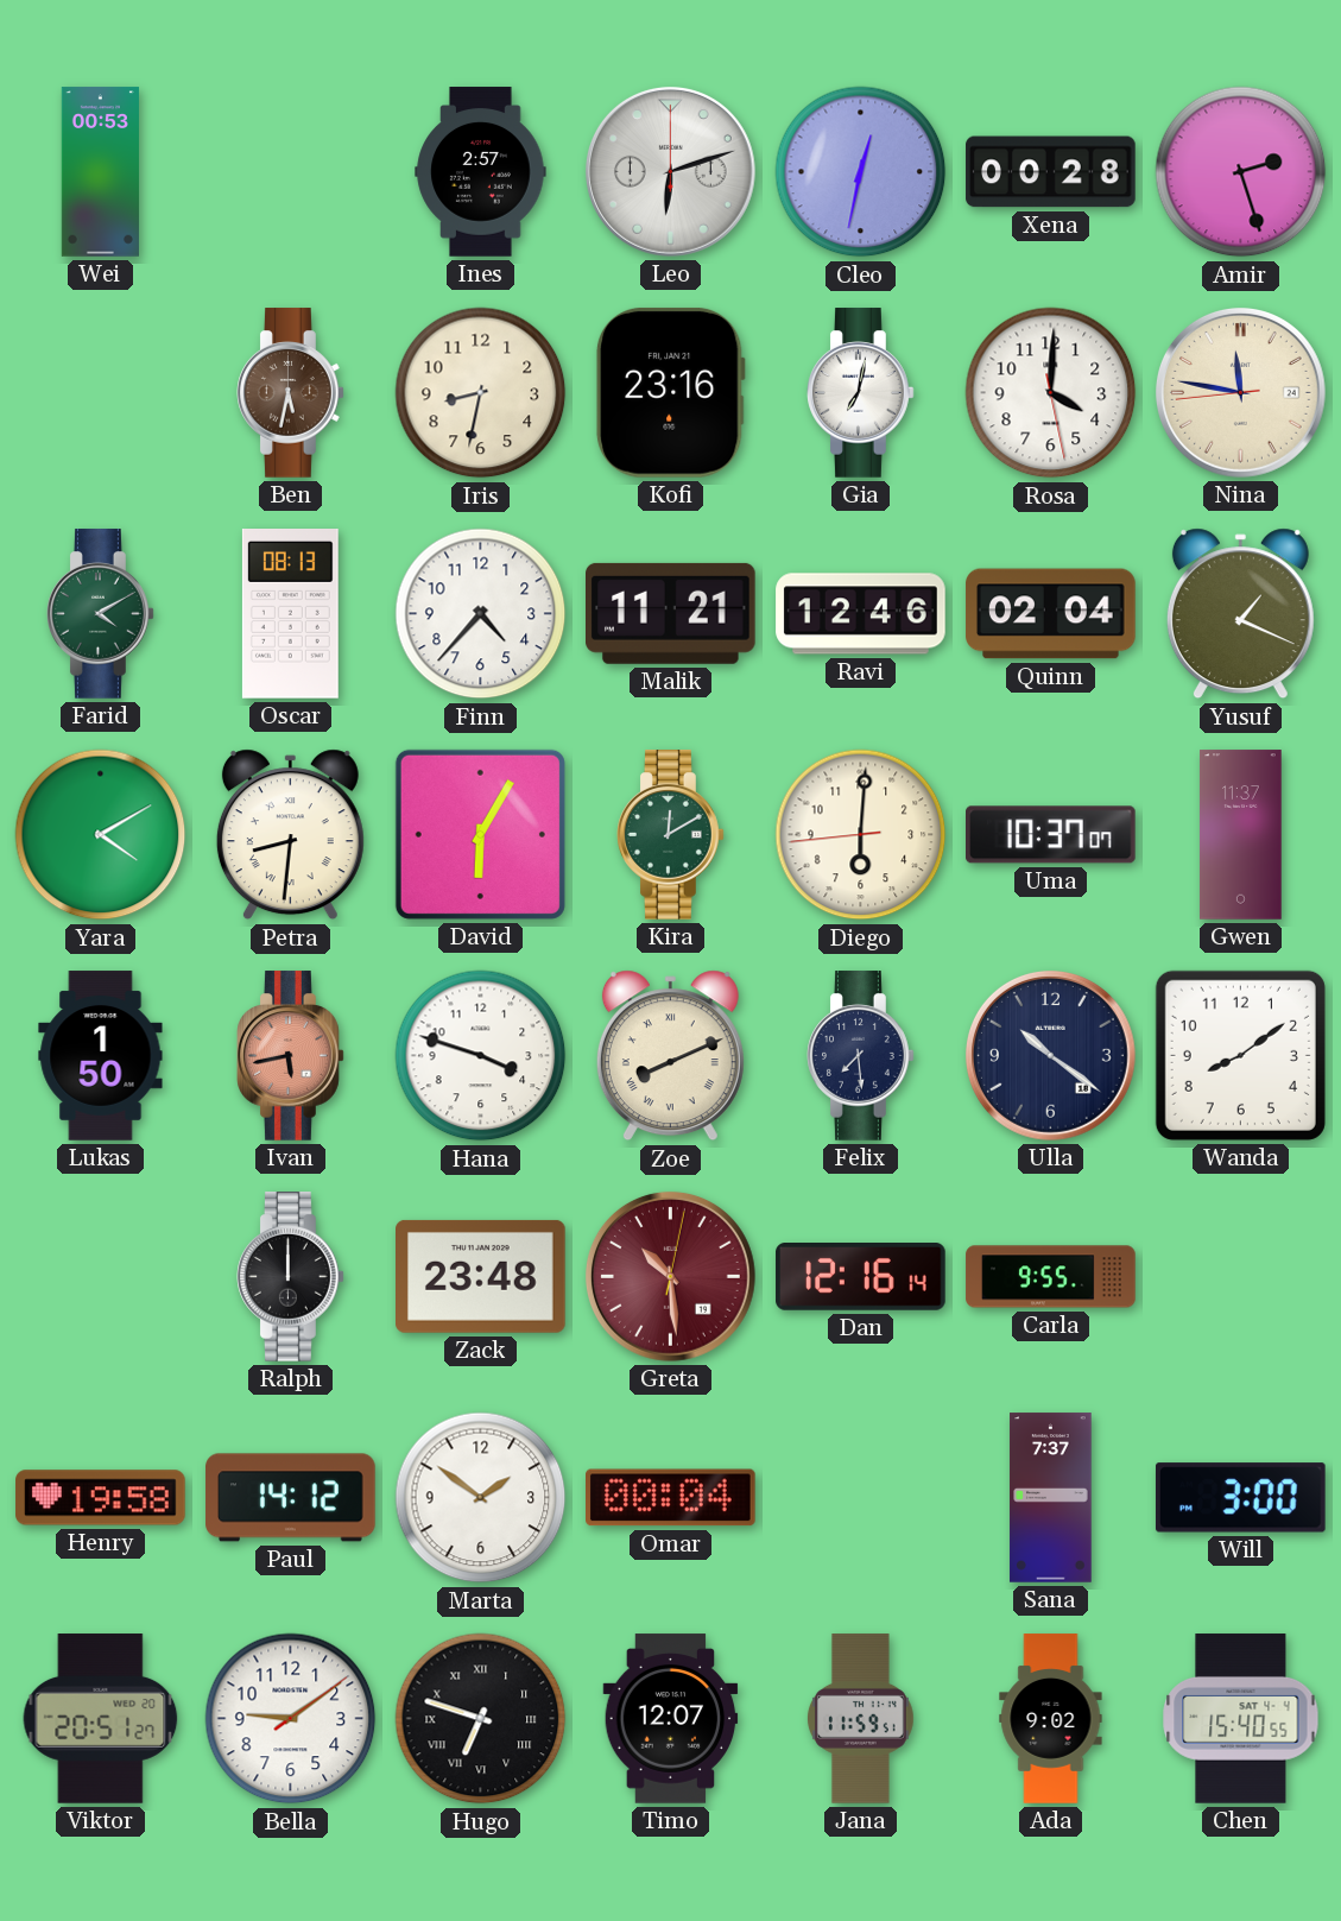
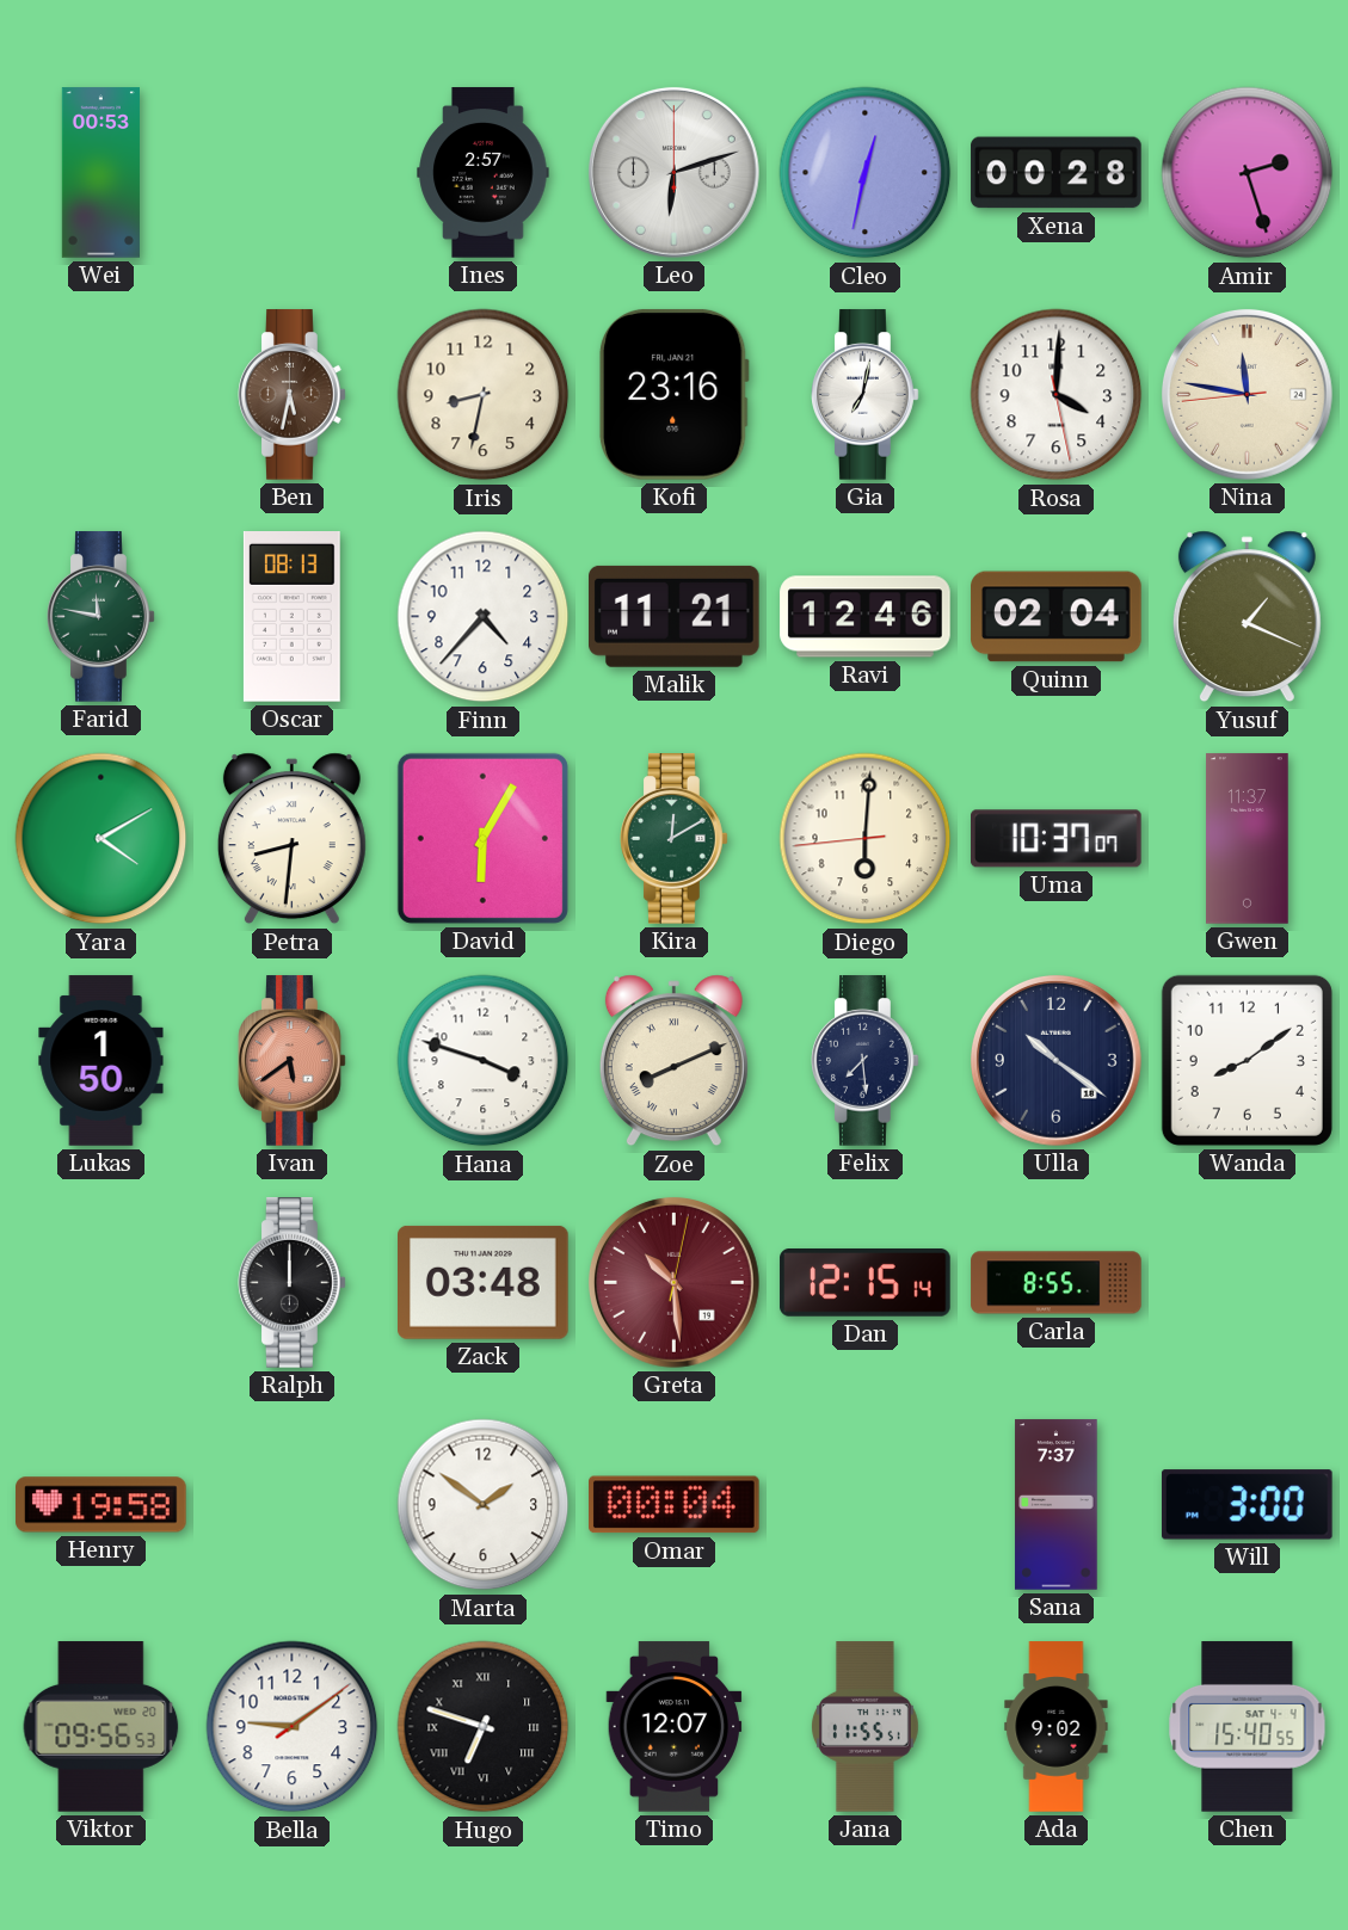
Farid: 4:10 -> 11:47 (101, 617)
Ivan: 5:43 -> 5:39 (293, 1061)
Zack: 23:48 -> 03:48 (484, 1282)
Dan: 12:16 -> 12:15 (866, 1283)
Carla: 9:55 -> 8:55 (1057, 1283)
Paul: 14:12 -> none (291, 1498)
Viktor: 20:51 -> 09:56 (101, 1727)
Jana: 11:59 -> 11:55 (864, 1727)
